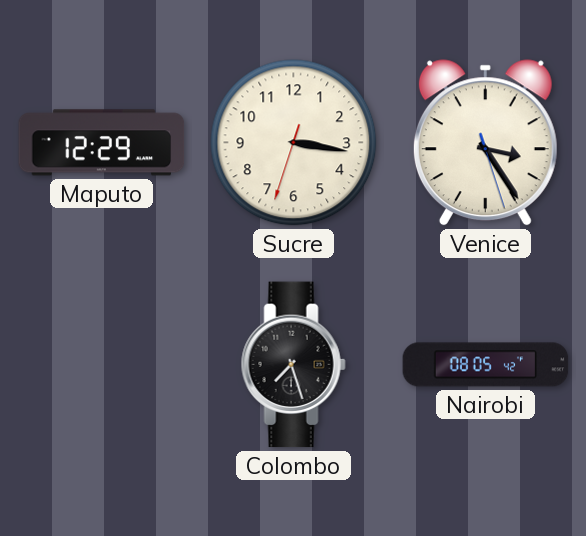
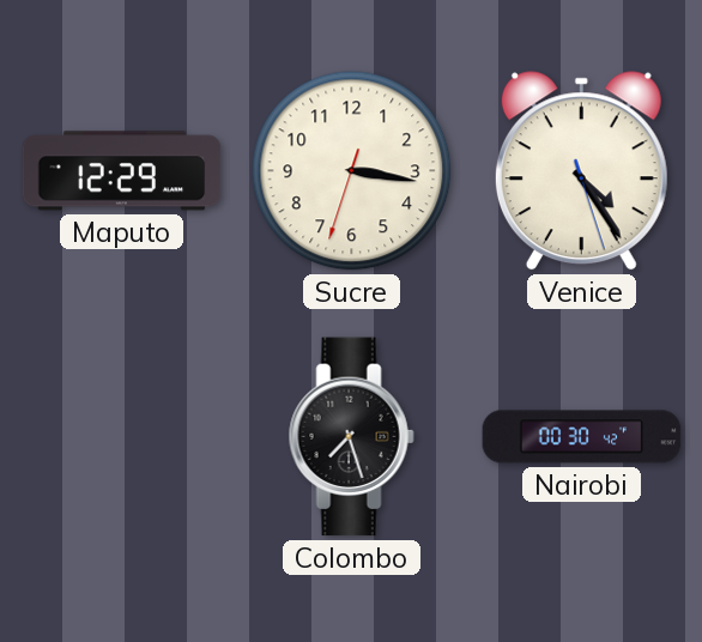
Venice: 3:24 -> 4:24 (581, 171)
Nairobi: 08:05 -> 00:30 (582, 437)
